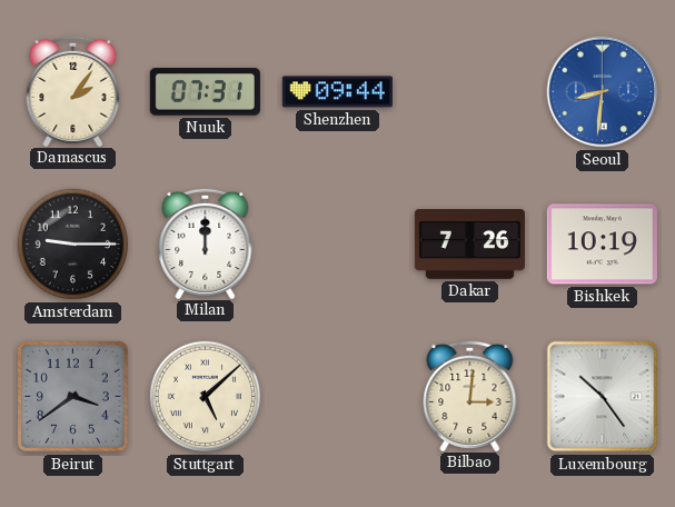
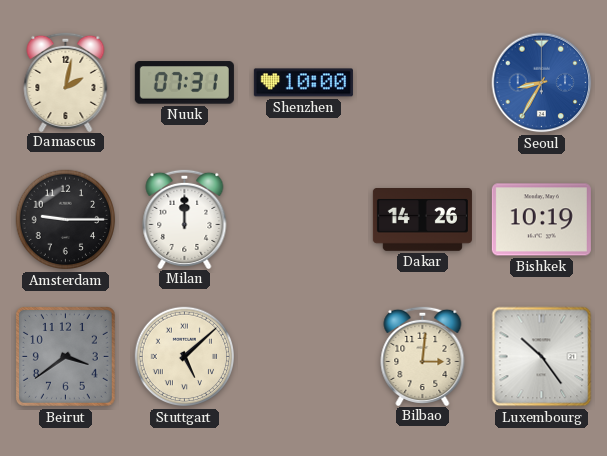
Damascus: 2:06 -> 2:02 (66, 81)
Shenzhen: 09:44 -> 10:00 (303, 83)
Seoul: 8:31 -> 8:35 (542, 83)
Dakar: 7:26 -> 14:26 (422, 220)
